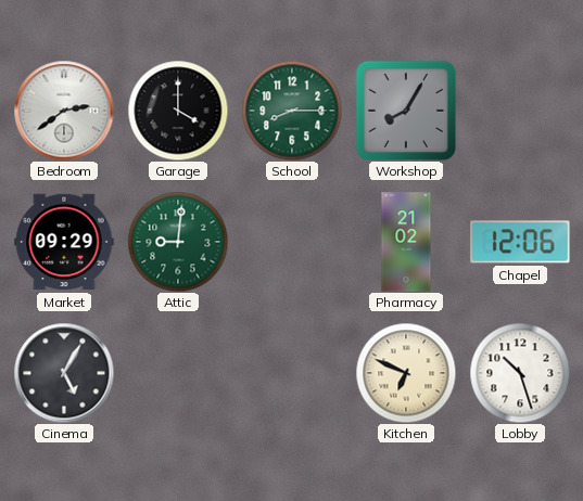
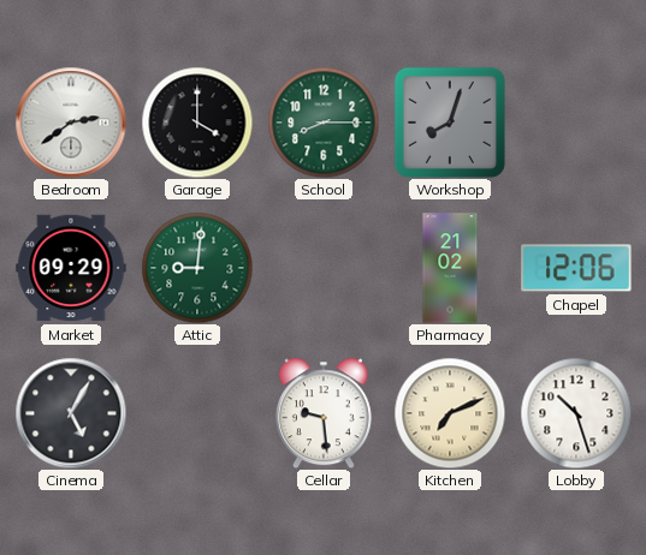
Workshop: 8:05 -> 8:03 (450, 123)
Cellar: none -> 9:29 (324, 413)
Kitchen: 6:49 -> 7:11 (450, 413)
